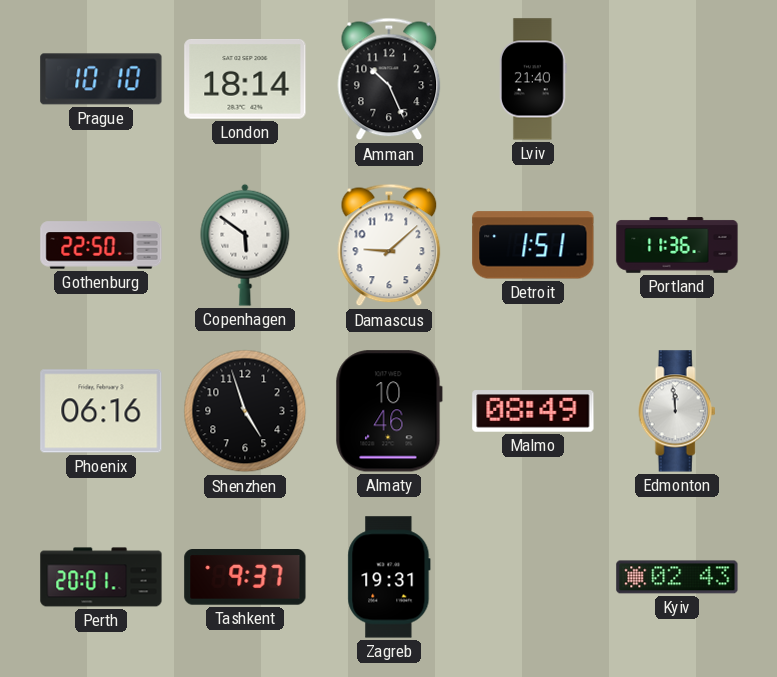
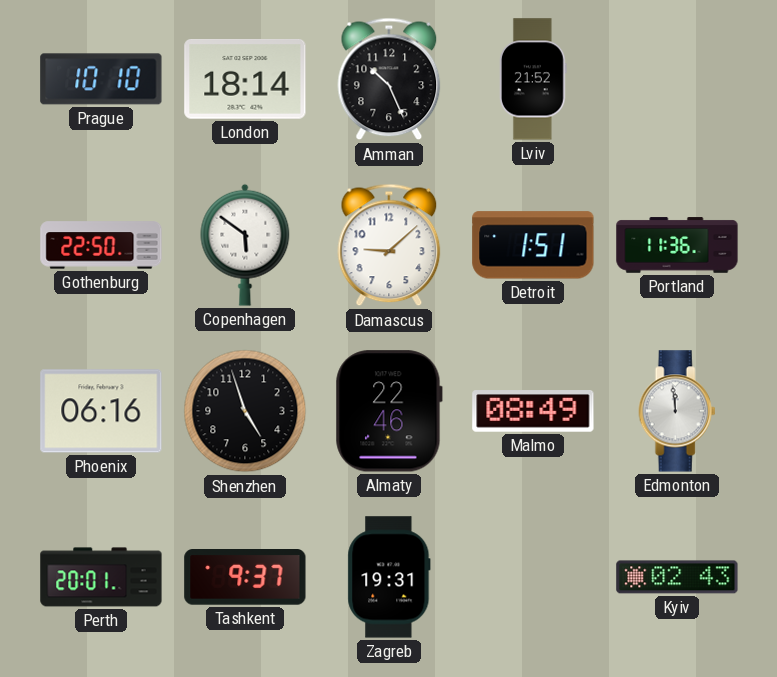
Lviv: 21:40 -> 21:52 (533, 79)
Almaty: 10:46 -> 22:46 (389, 411)
